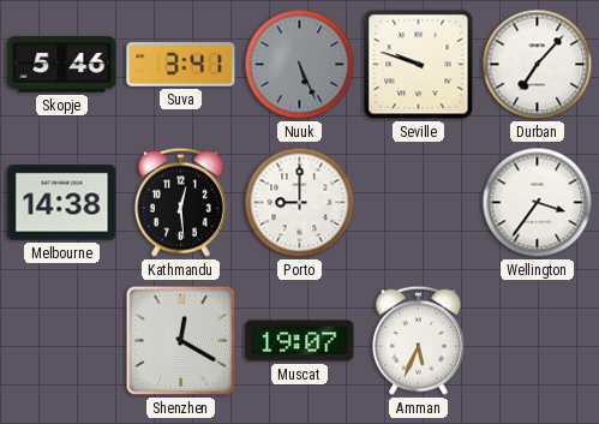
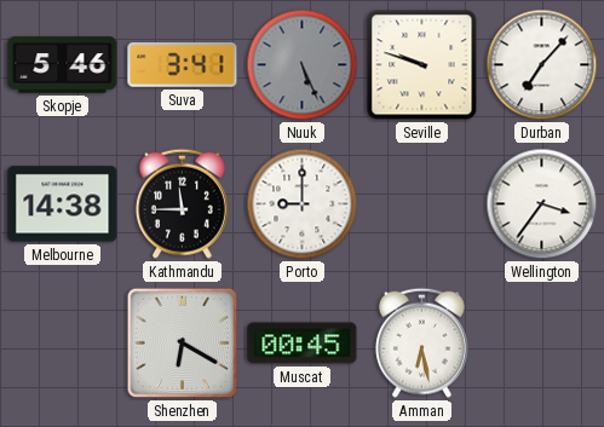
Kathmandu: 12:29 -> 11:45 (182, 203)
Shenzhen: 12:20 -> 6:20 (183, 344)
Muscat: 19:07 -> 00:45 (303, 344)
Amman: 5:34 -> 6:28 (421, 342)
